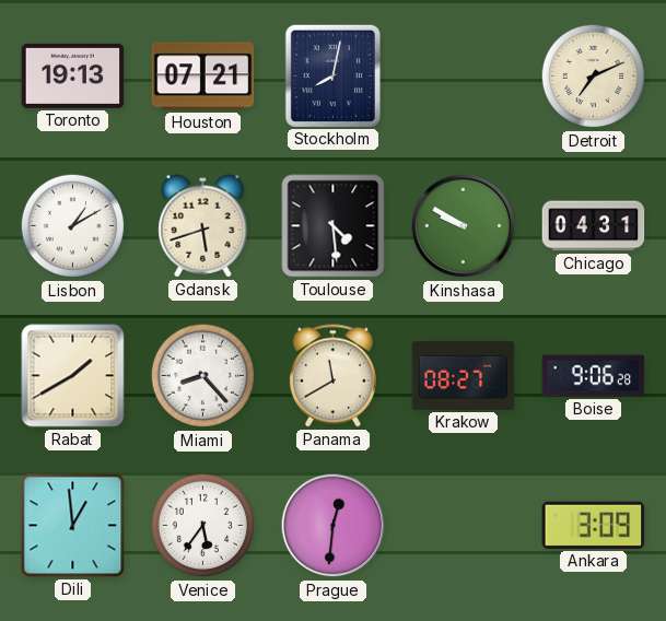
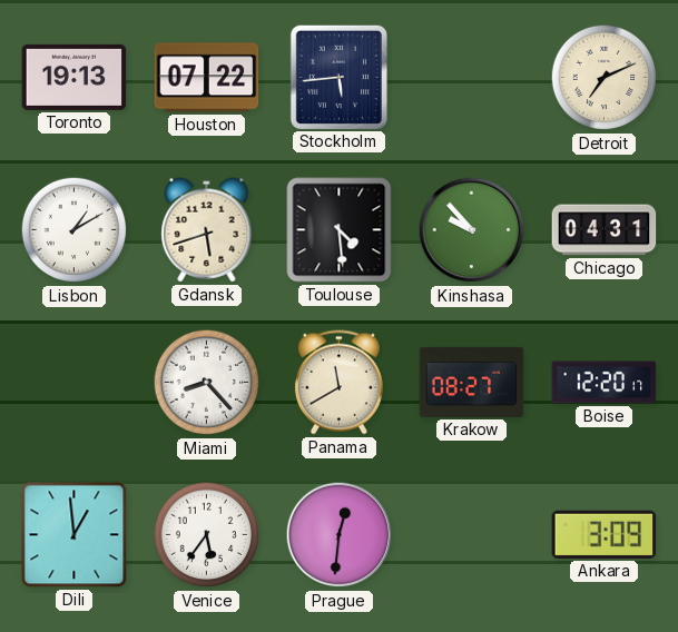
Houston: 07:21 -> 07:22 (207, 78)
Stockholm: 8:02 -> 5:44 (338, 77)
Kinshasa: 9:50 -> 9:53 (472, 230)
Rabat: 1:40 -> none (73, 376)
Boise: 9:06 -> 12:20 (605, 383)
